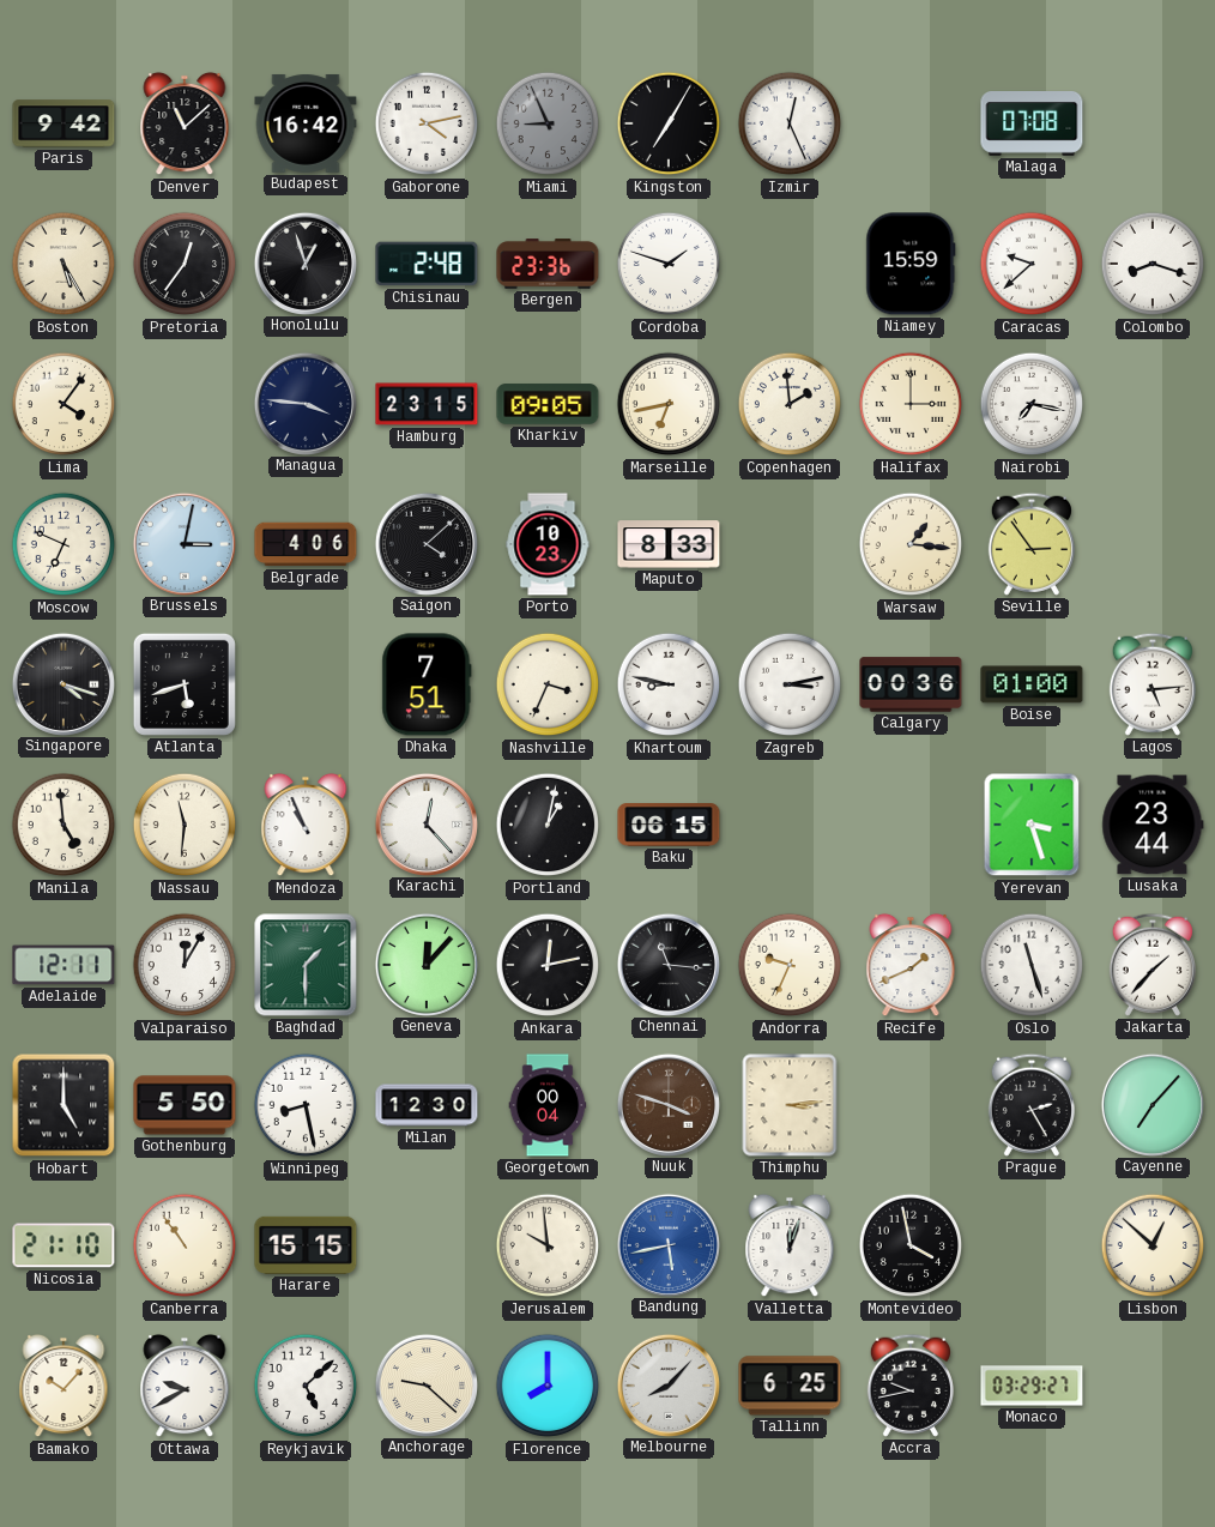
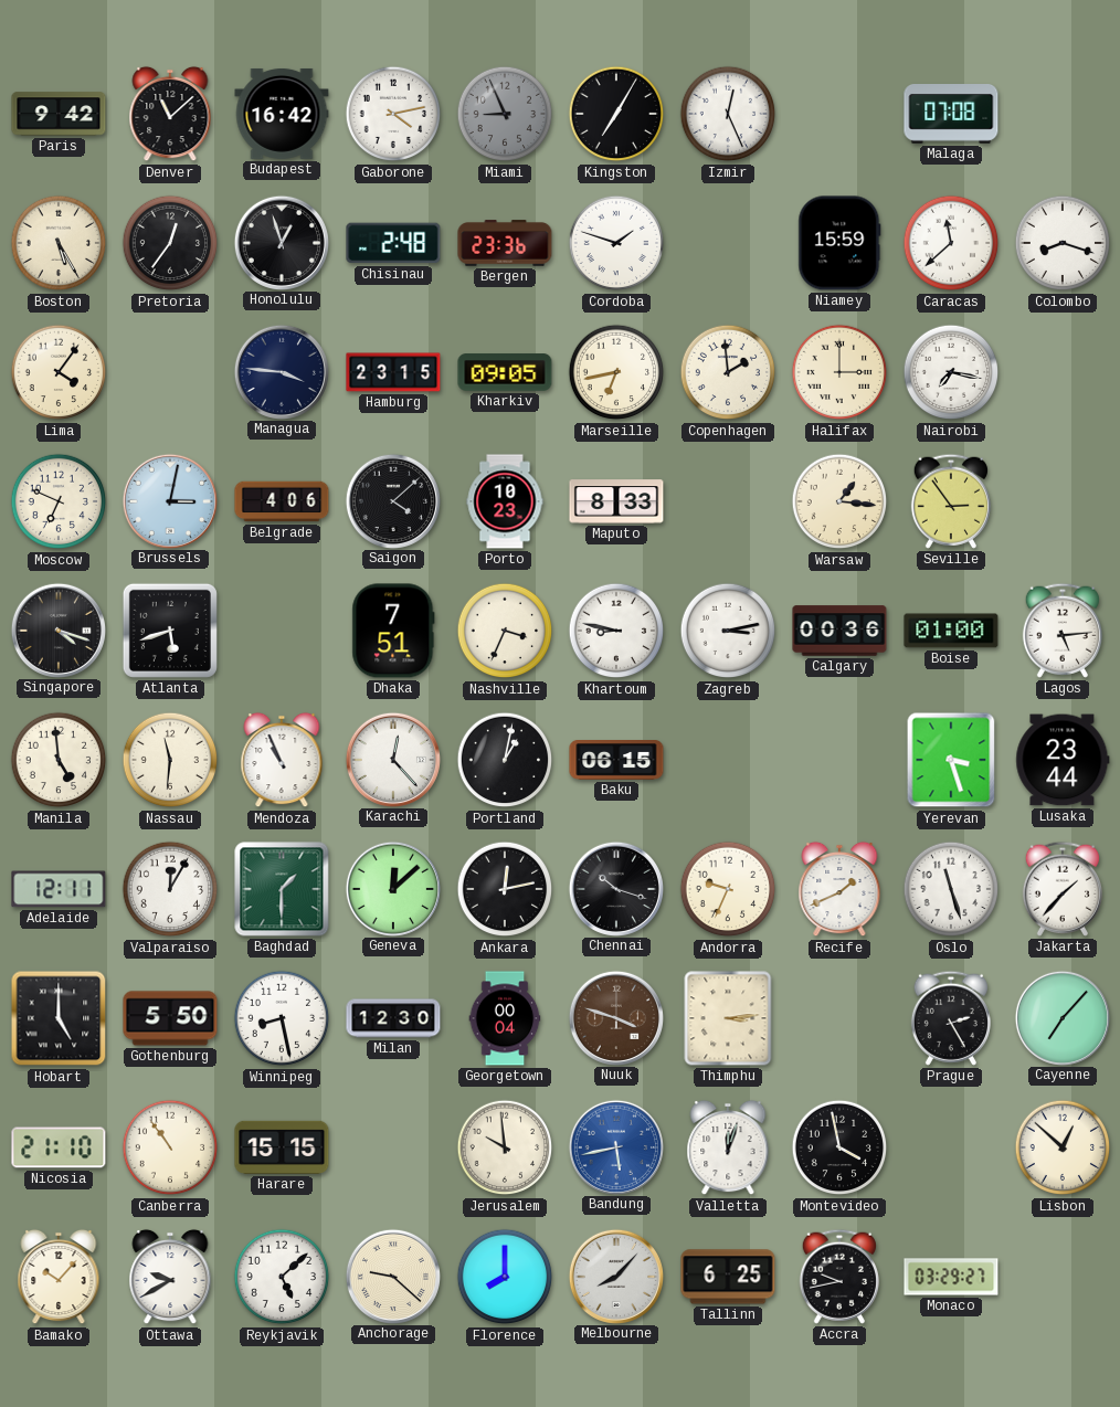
Caracas: 9:38 -> 11:38 (951, 243)
Geneva: 12:07 -> 12:08 (392, 888)
Chennai: 11:16 -> 10:18 (615, 888)
